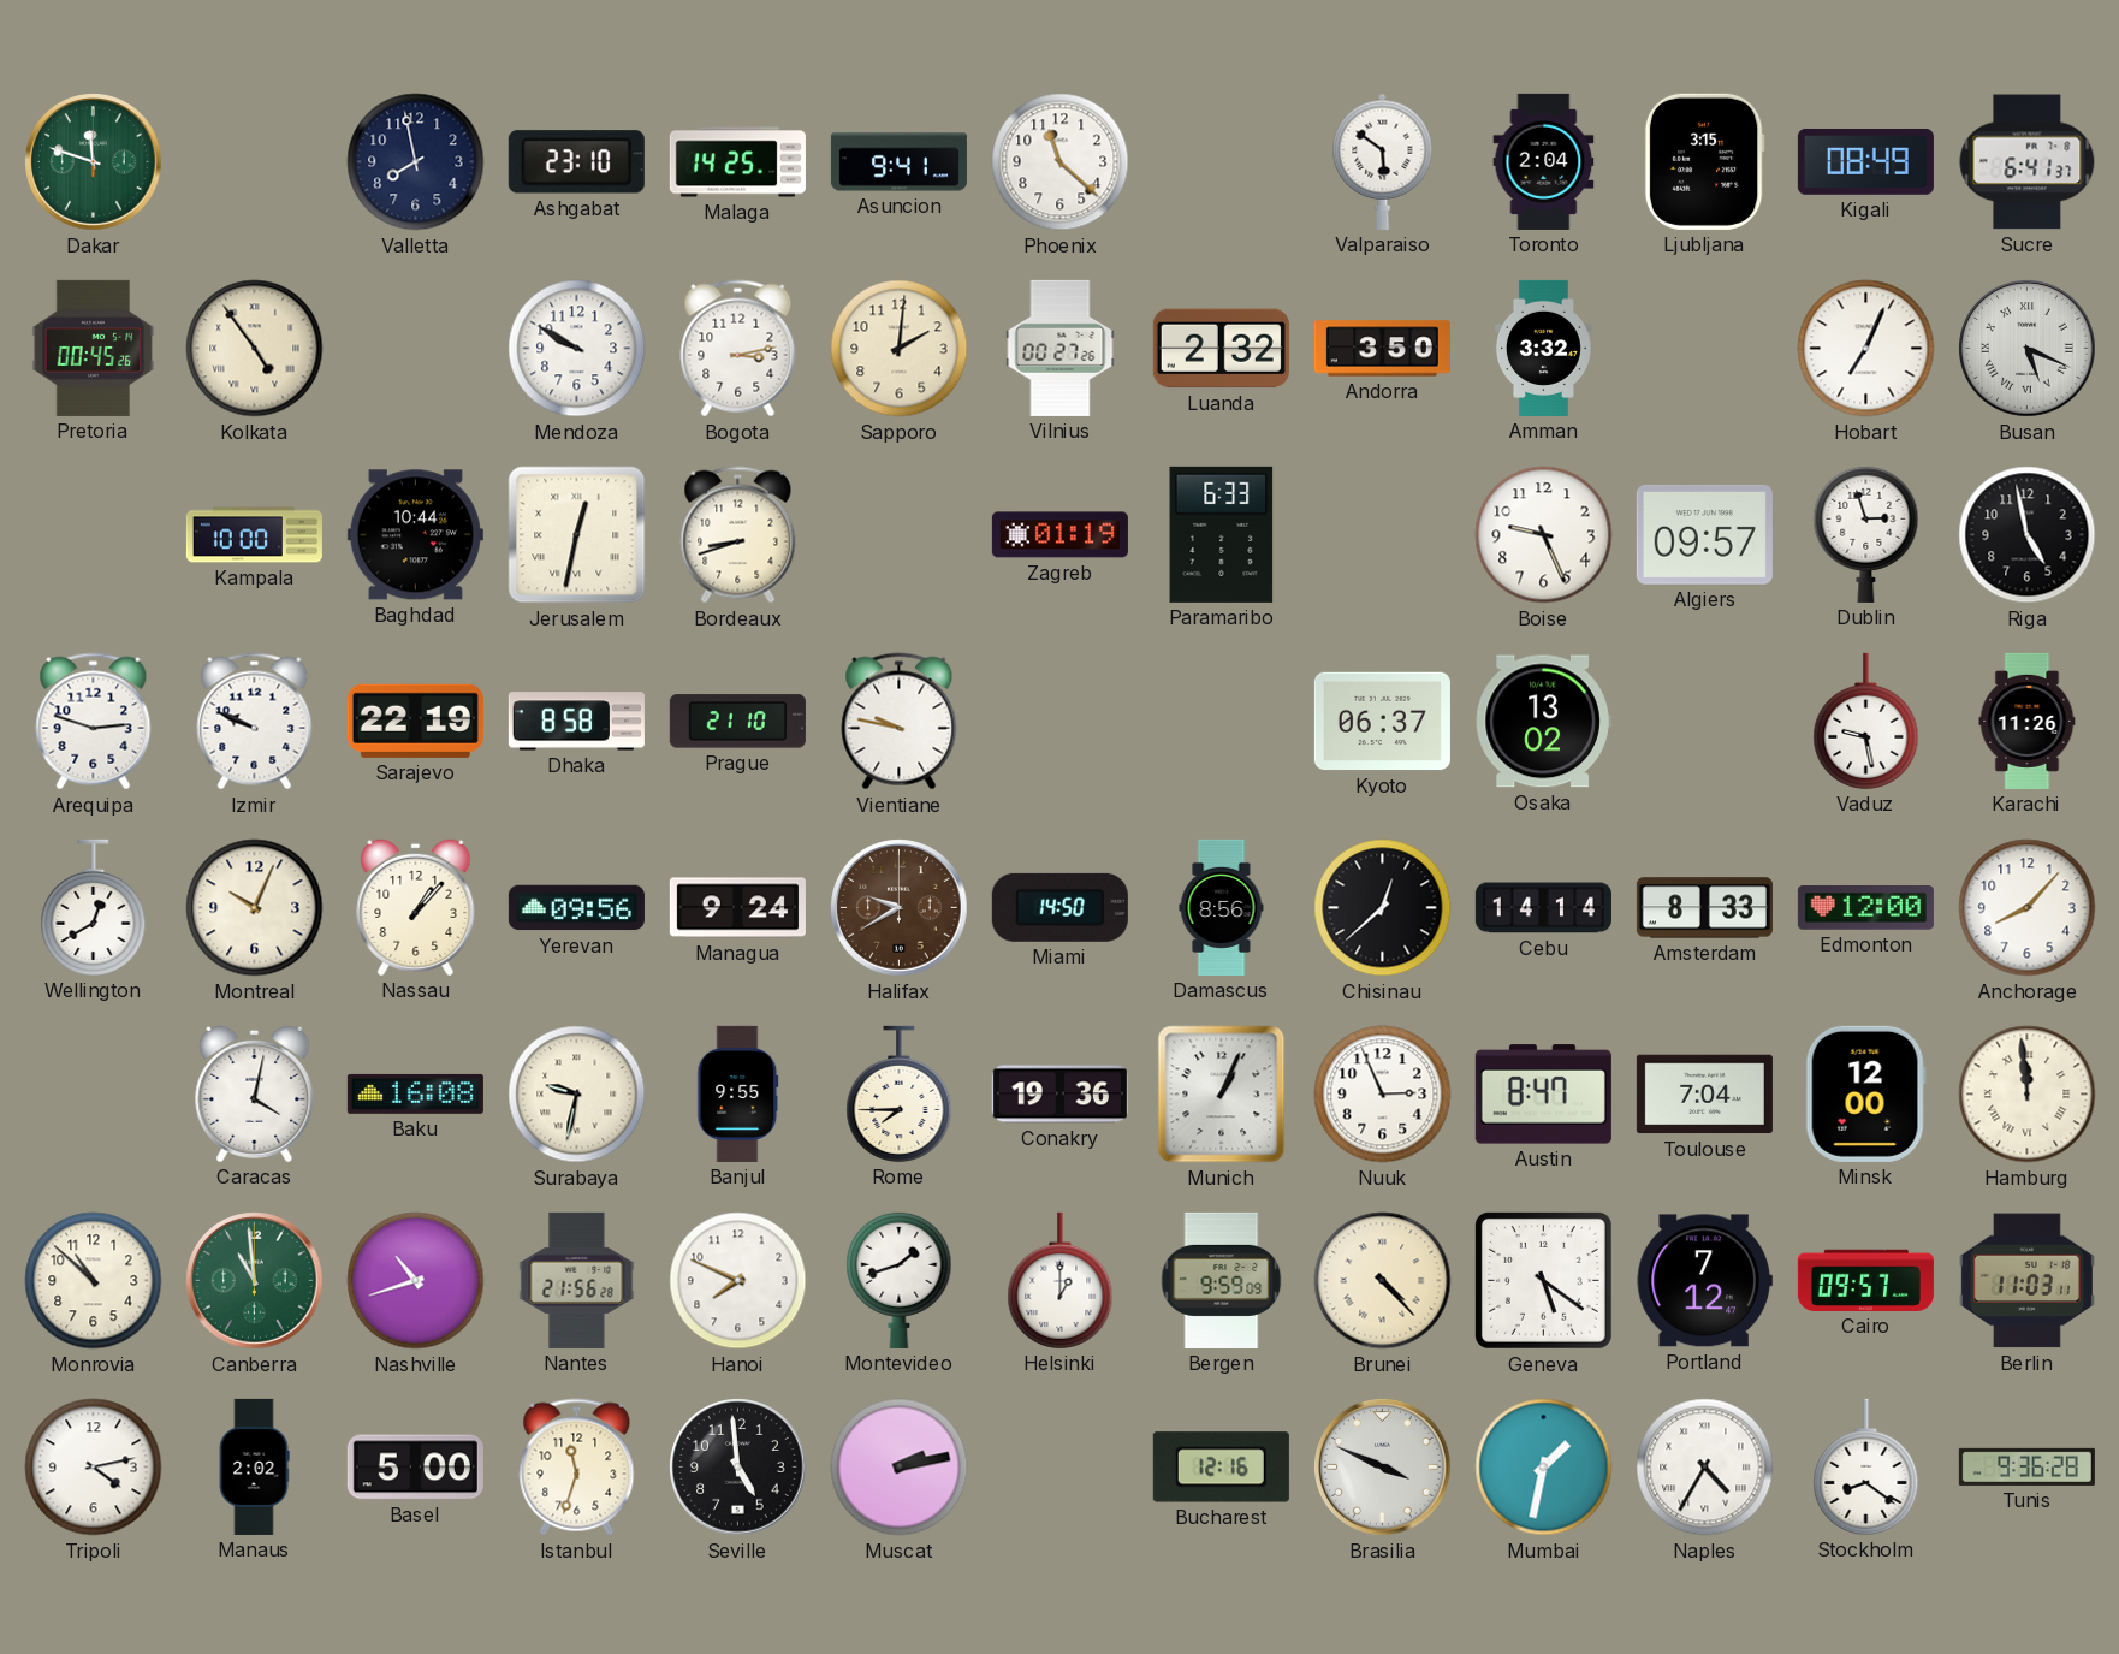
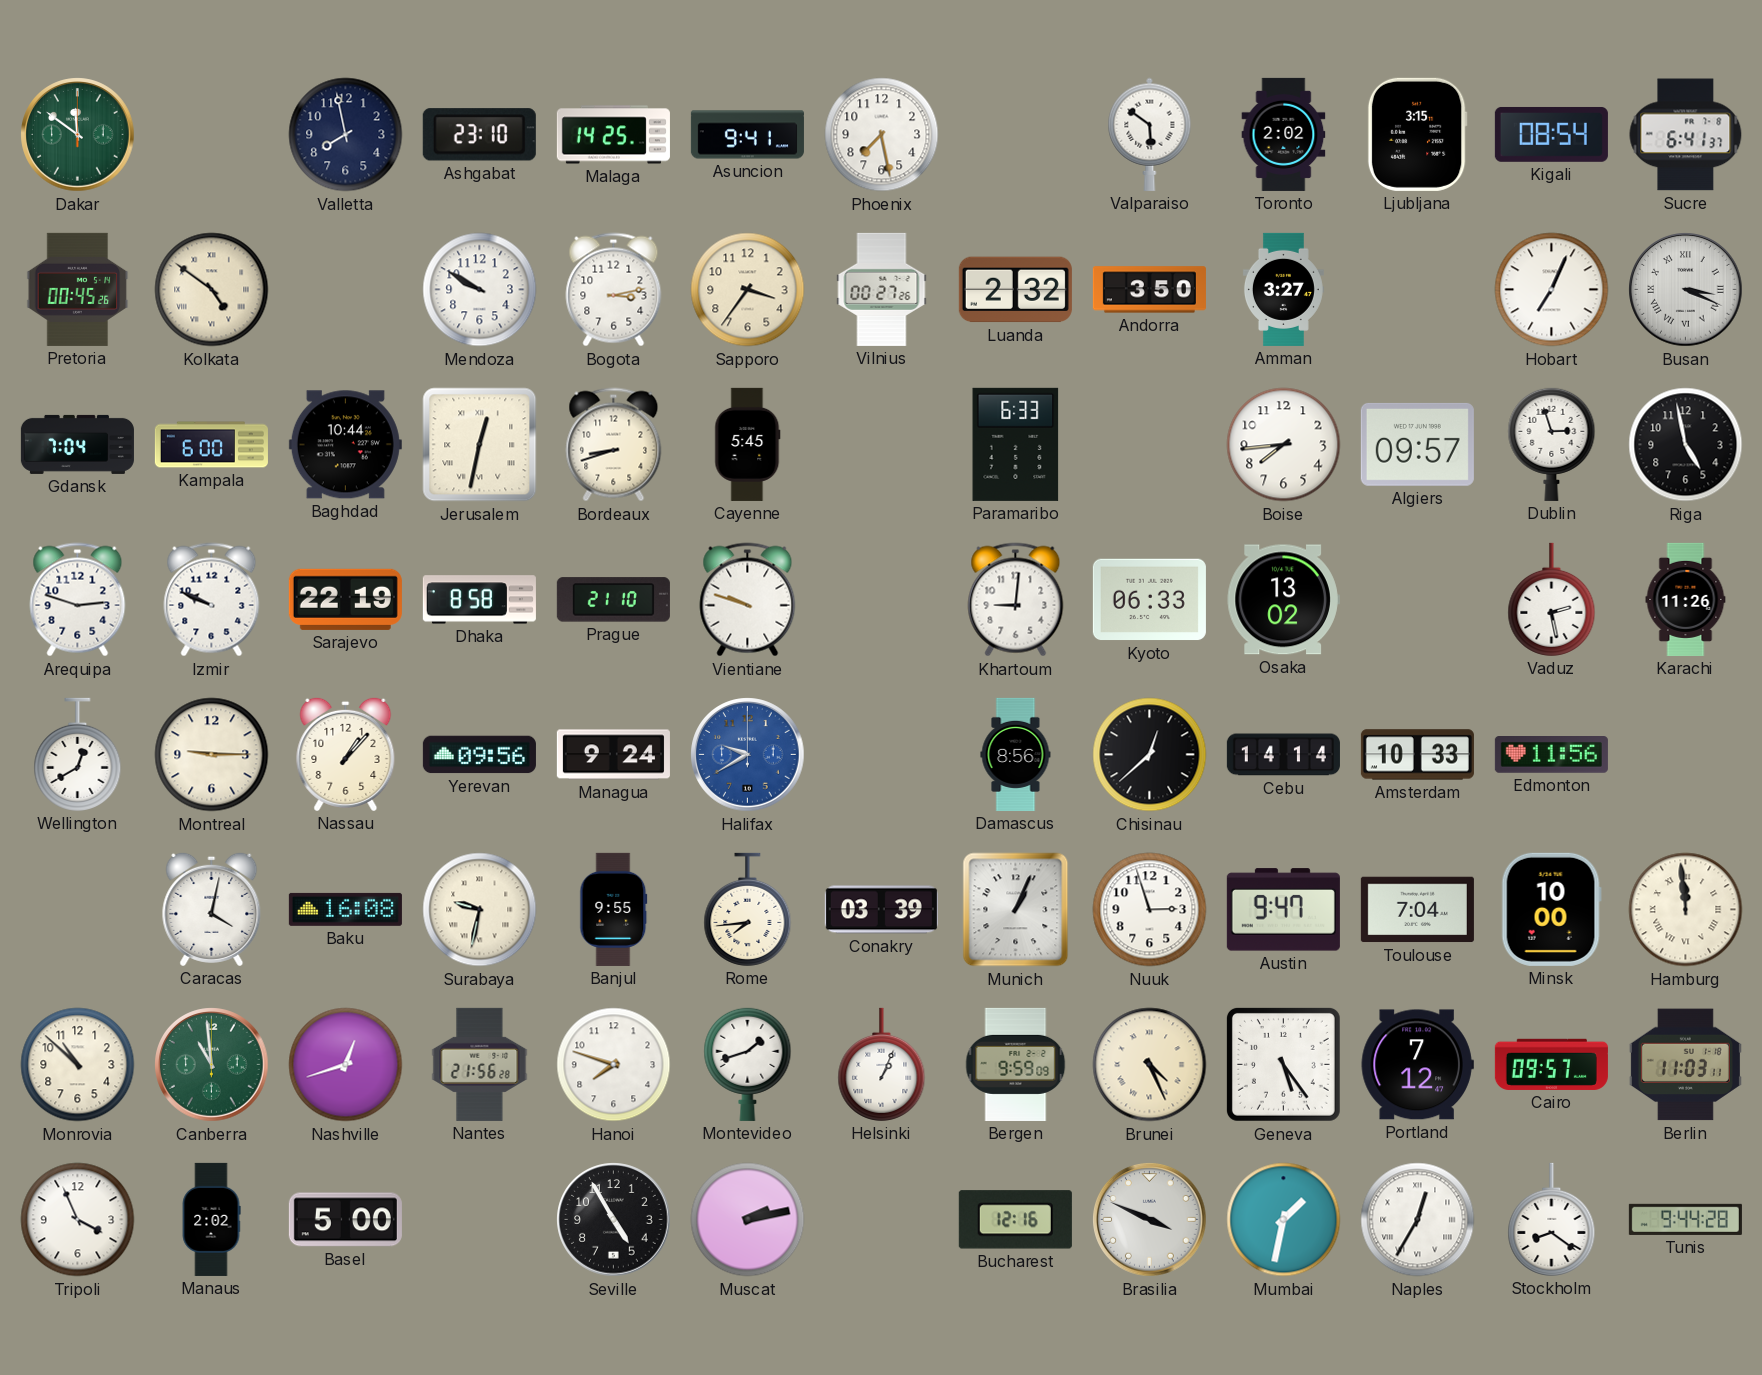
Dakar: 11:48 -> 11:51 (78, 135)
Phoenix: 11:22 -> 7:28 (882, 135)
Toronto: 2:04 -> 2:02 (1284, 134)
Kigali: 08:49 -> 08:54 (1551, 135)
Kolkata: 4:54 -> 4:51 (212, 290)
Sapporo: 2:01 -> 3:36 (748, 290)
Amman: 3:32 -> 3:27 (1283, 289)
Busan: 5:19 -> 3:19 (1686, 290)
Gdansk: none -> 7:04 (77, 444)
Kampala: 10:00 -> 6:00 (211, 445)
Cayenne: none -> 5:45 (748, 444)
Zagreb: 01:19 -> none (1059, 535)
Boise: 9:26 -> 7:44 (1284, 445)
Vientiane: 9:47 -> 9:48 (748, 600)
Khartoum: none -> 9:01 (1016, 600)
Kyoto: 06:37 -> 06:33 (1149, 600)
Vaduz: 9:28 -> 2:28 (1552, 599)
Montreal: 10:04 -> 9:15 (212, 755)
Halifax dial: brown -> blue (748, 755)
Miami: 14:50 -> none (1059, 907)
Amsterdam: 8:33 -> 10:33 (1417, 755)
Edmonton: 12:00 -> 11:56 (1551, 755)
Anchorage: 8:07 -> none (2028, 908)
Rome: 7:45 -> 7:44 (748, 909)
Conakry: 19:36 -> 03:39 (881, 910)
Nuuk: 2:56 -> 2:57 (1150, 910)
Austin: 8:47 -> 9:47 (1283, 910)
Minsk: 12:00 -> 10:00 (1551, 909)
Nashville: 10:42 -> 12:42 (346, 1065)
Hanoi: 7:49 -> 7:48 (614, 1065)
Helsinki: 1:00 -> 1:04 (882, 1064)
Brunei: 4:23 -> 4:26 (1150, 1065)
Geneva: 5:21 -> 5:24 (1283, 1064)
Tripoli: 4:13 -> 3:56 (78, 1220)
Istanbul: 11:33 -> none (577, 1468)
Seville: 4:59 -> 4:55 (614, 1220)
Naples: 4:35 -> 12:35 (1418, 1220)
Tunis: 9:36 -> 9:44 (1685, 1219)
